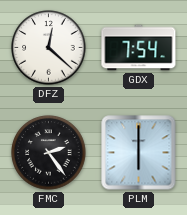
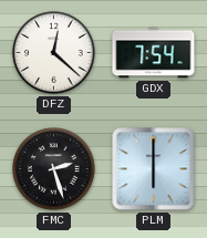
FMC: 2:24 -> 2:27 (54, 169)
